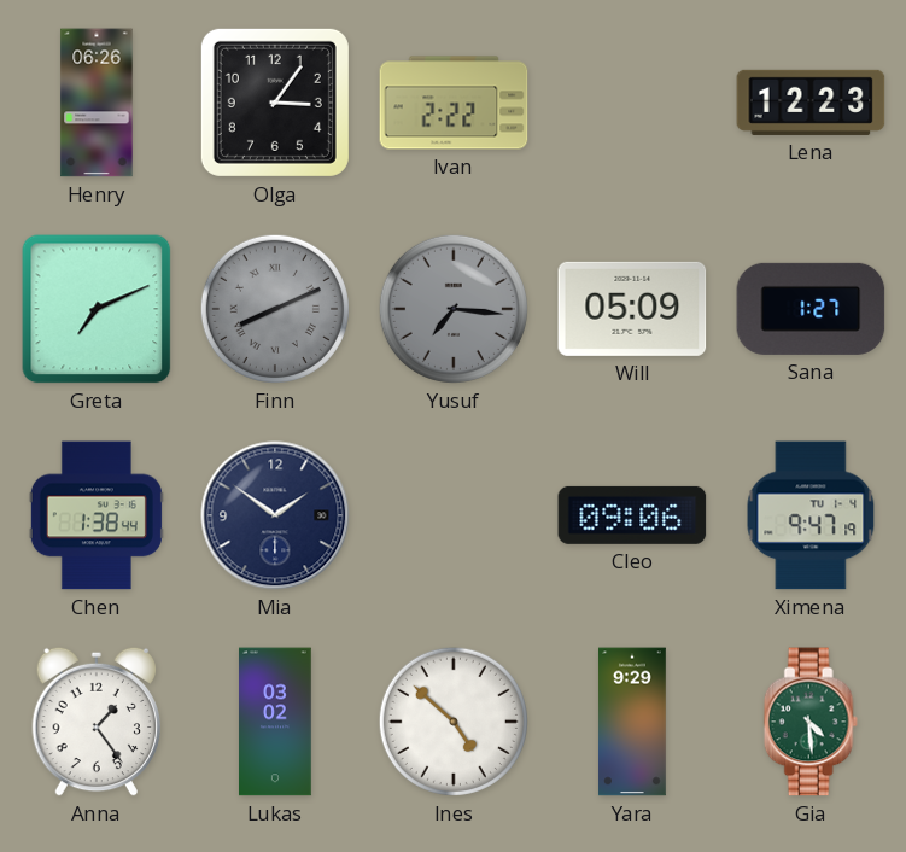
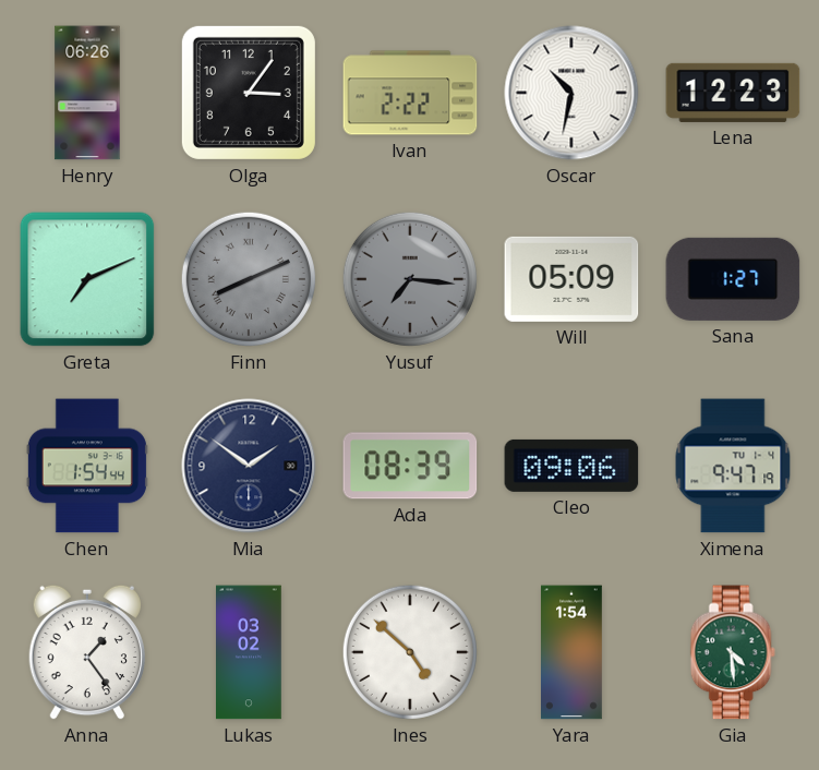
Oscar: none -> 10:32 (571, 93)
Chen: 1:38 -> 1:54 (87, 466)
Ada: none -> 08:39 (410, 466)
Yara: 9:29 -> 1:54 (573, 652)
